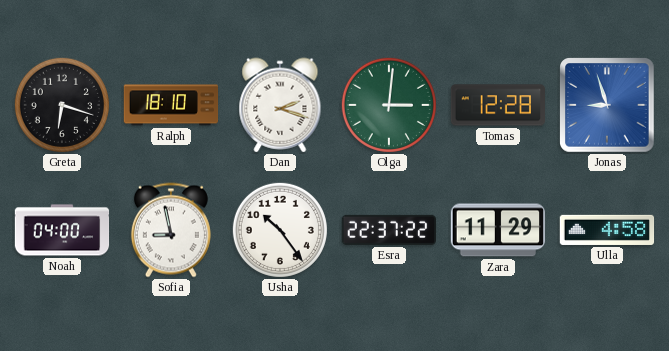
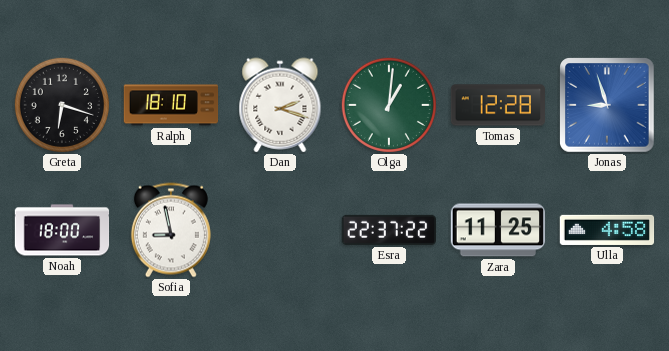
Olga: 3:01 -> 1:01 (389, 105)
Noah: 04:00 -> 18:00 (62, 230)
Usha: 10:24 -> none (280, 230)
Zara: 11:29 -> 11:25 (498, 230)
